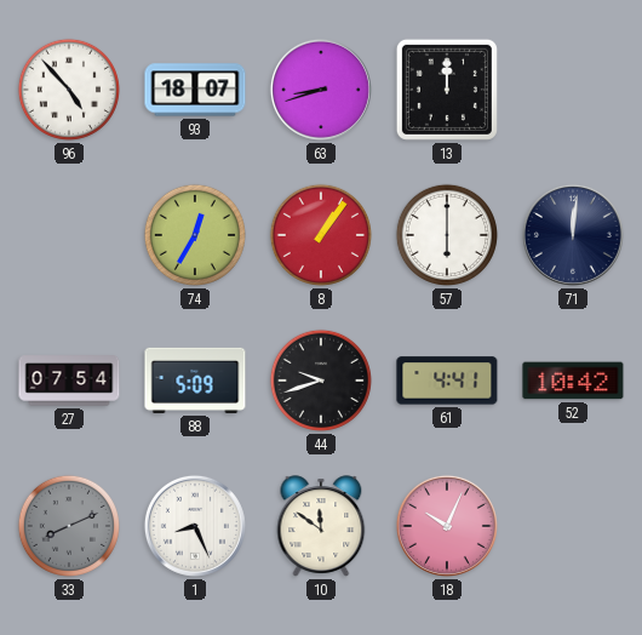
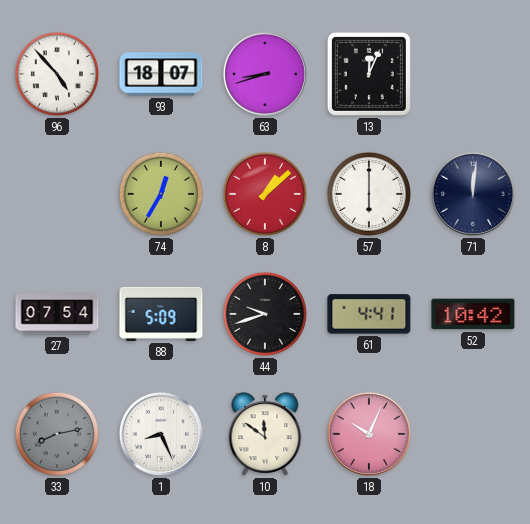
13: 12:00 -> 12:04 (369, 74)
8: 1:06 -> 1:08 (265, 194)
33: 8:11 -> 8:13 (57, 434)
